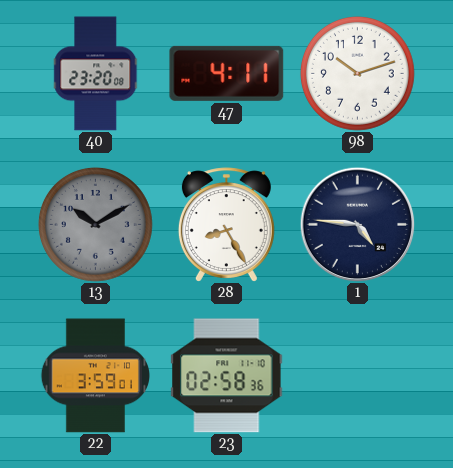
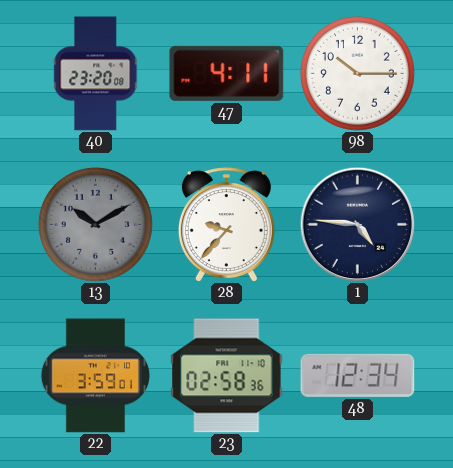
98: 10:12 -> 10:15 (357, 73)
28: 8:25 -> 9:37 (226, 225)
48: none -> 12:34 (358, 375)
